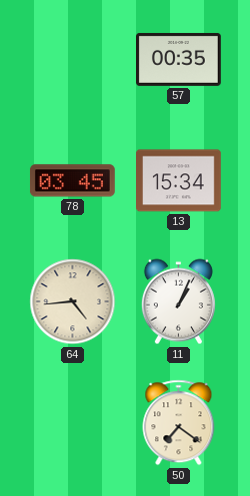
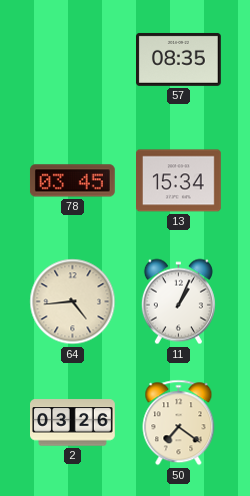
57: 00:35 -> 08:35 (179, 59)
2: none -> 03:26 (73, 423)
